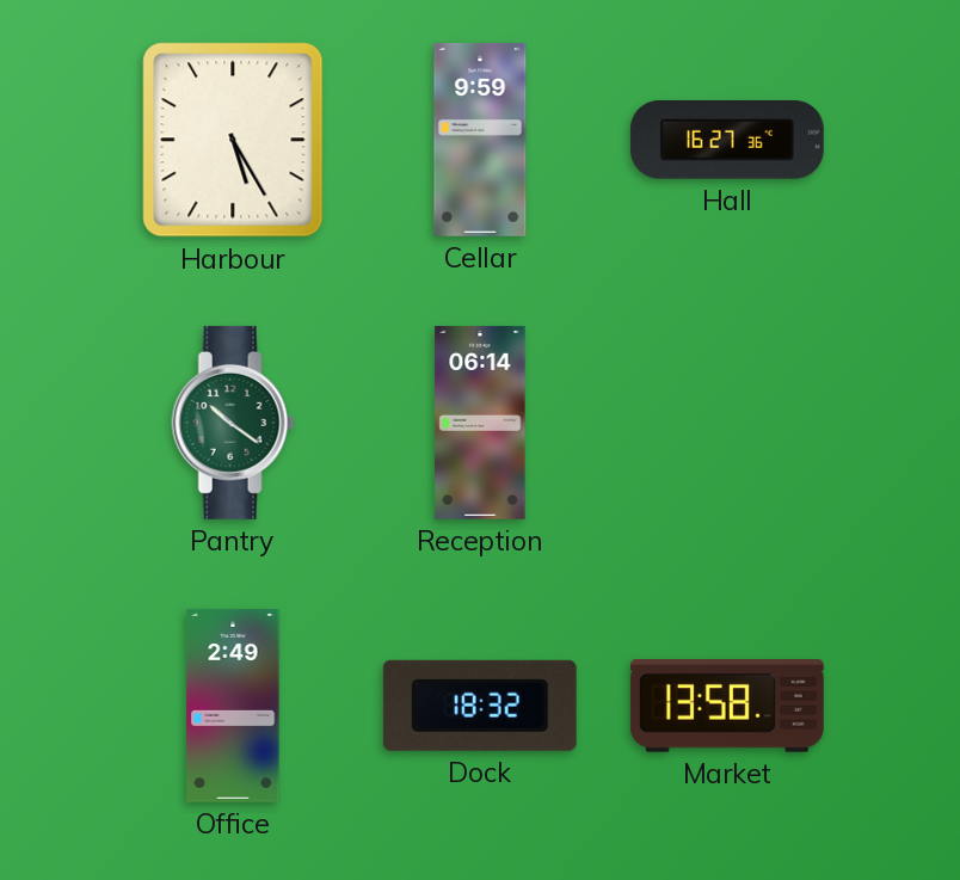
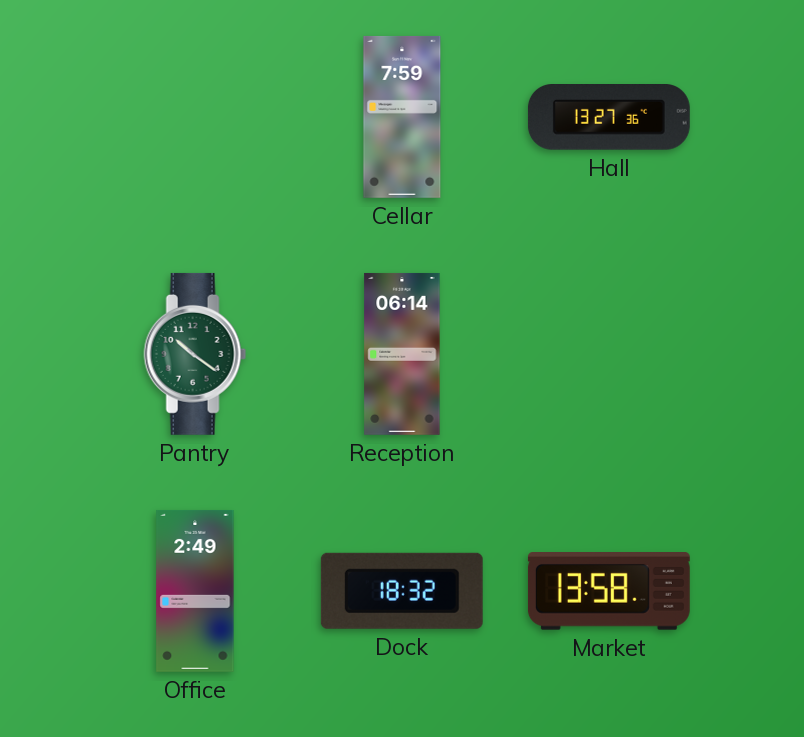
Harbour: 5:25 -> none (233, 140)
Cellar: 9:59 -> 7:59 (402, 117)
Hall: 16:27 -> 13:27 (609, 118)
